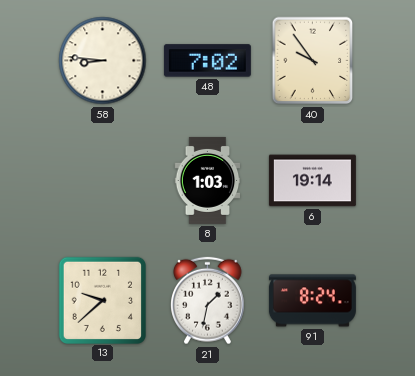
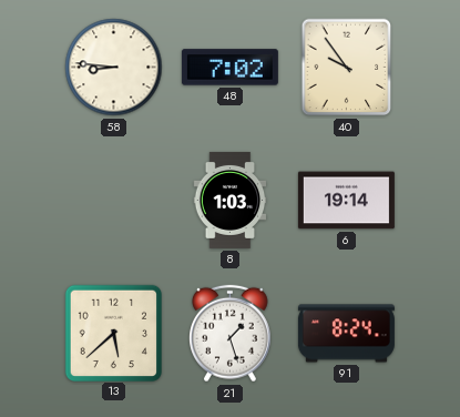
13: 9:38 -> 5:38 (113, 333)
21: 1:32 -> 1:27 (231, 334)
